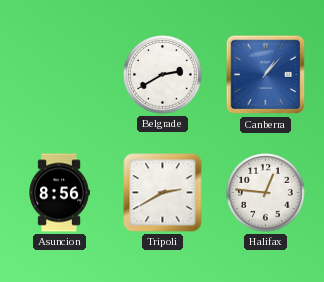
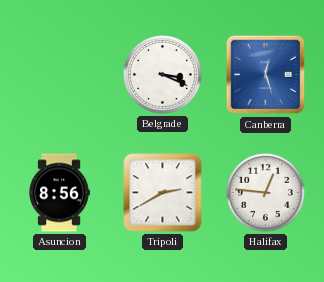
Belgrade: 2:40 -> 3:19 (163, 75)
Canberra: 1:07 -> 12:27 (266, 75)
